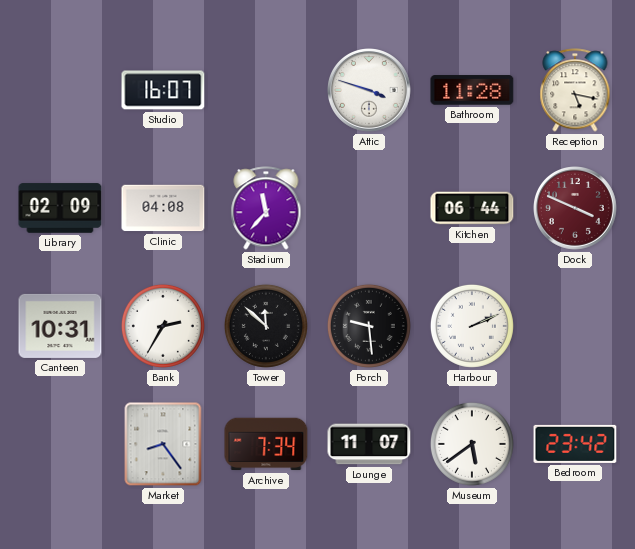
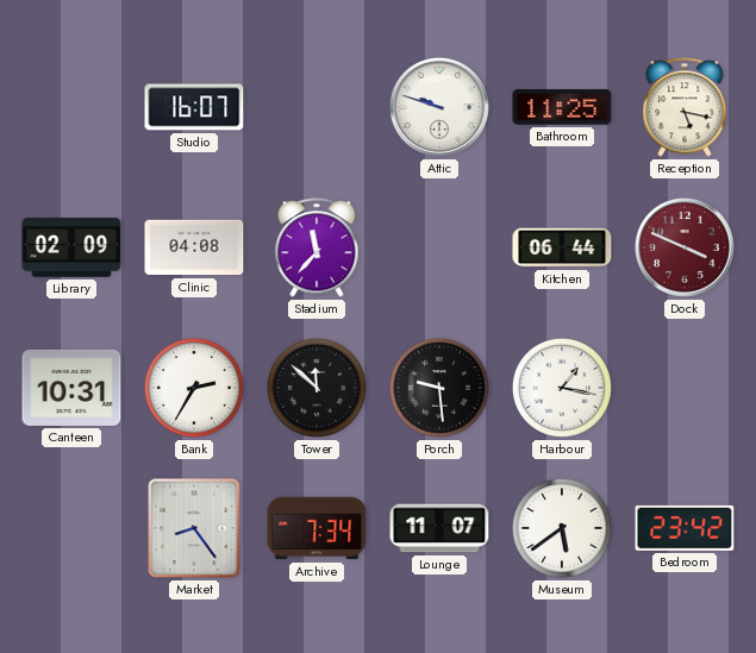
Attic: 3:48 -> 9:48 (441, 108)
Bathroom: 11:28 -> 11:25 (562, 107)
Harbour: 2:11 -> 1:17 (562, 388)
